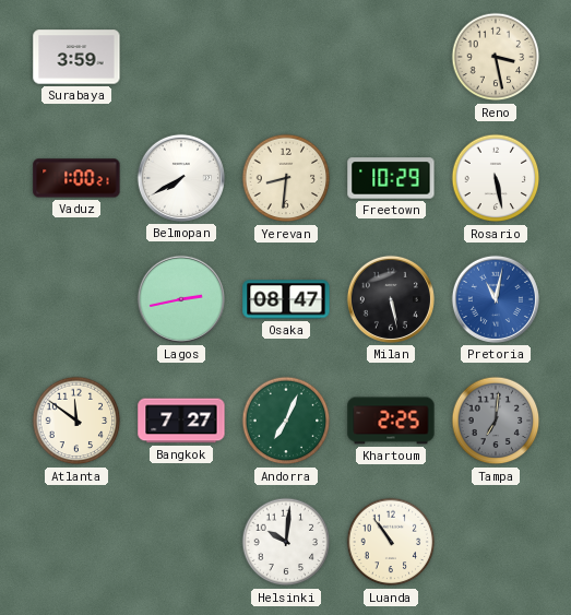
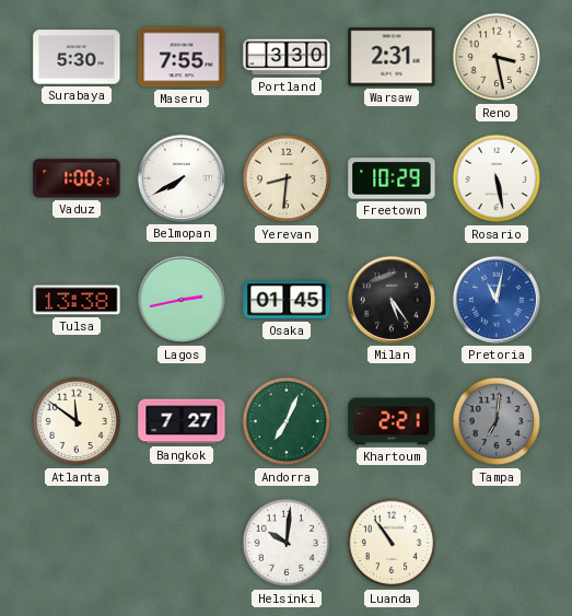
Surabaya: 3:59 -> 5:30 (77, 57)
Maseru: none -> 7:55 (182, 57)
Portland: none -> 3:30 (287, 57)
Warsaw: none -> 2:31 (392, 57)
Tulsa: none -> 13:38 (77, 300)
Osaka: 08:47 -> 01:45 (287, 300)
Milan: 5:28 -> 5:24 (392, 300)
Khartoum: 2:25 -> 2:21 (392, 421)
